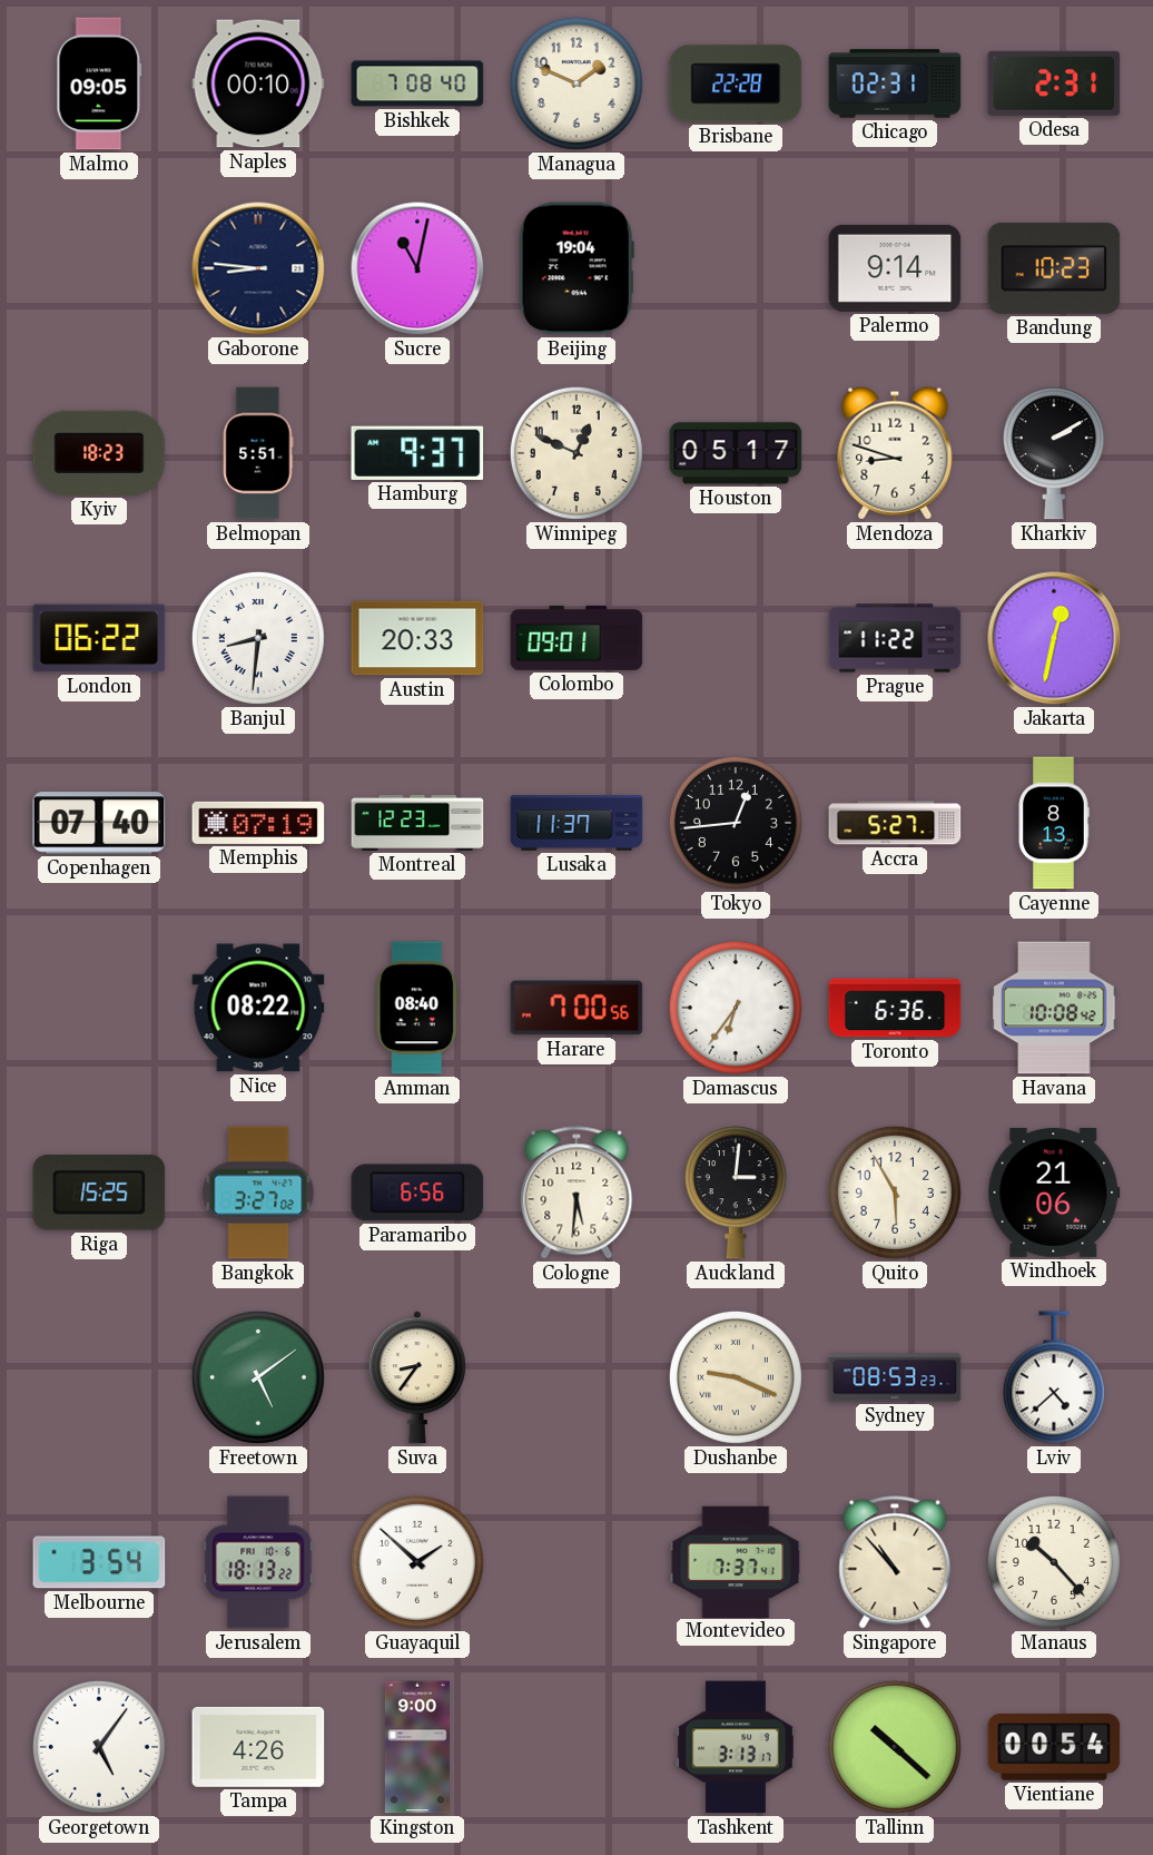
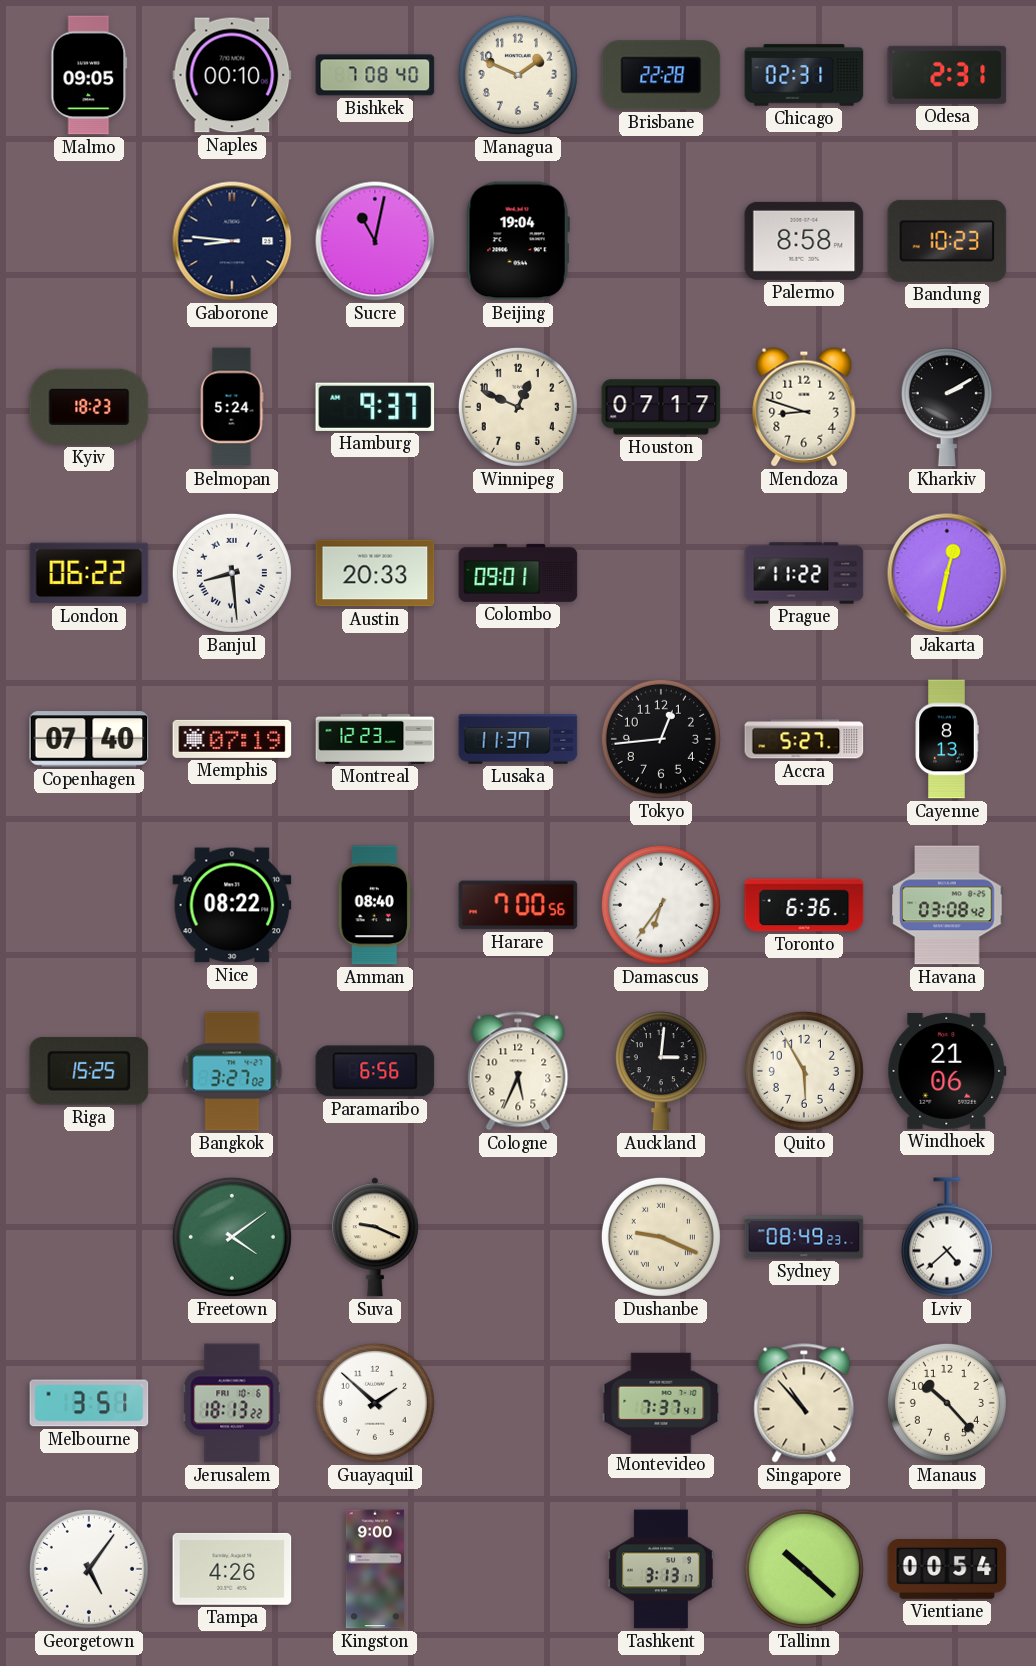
Palermo: 9:14 -> 8:58 (804, 241)
Belmopan: 5:51 -> 5:24 (232, 407)
Houston: 05:17 -> 07:17 (661, 407)
Banjul: 8:31 -> 8:29 (232, 573)
Havana: 10:08 -> 03:08 (947, 905)
Cologne: 5:31 -> 5:34 (518, 1071)
Freetown: 5:09 -> 4:09 (232, 1237)
Suva: 8:36 -> 9:19 (375, 1237)
Sydney: 08:53 -> 08:49 (804, 1237)
Melbourne: 3:54 -> 3:51 (89, 1403)
